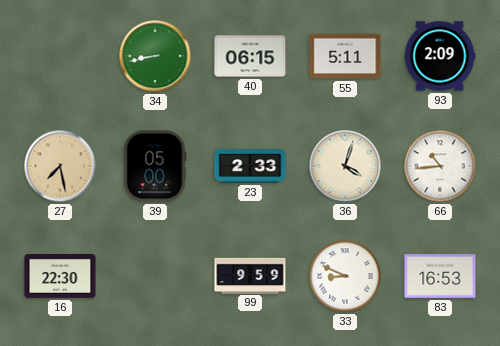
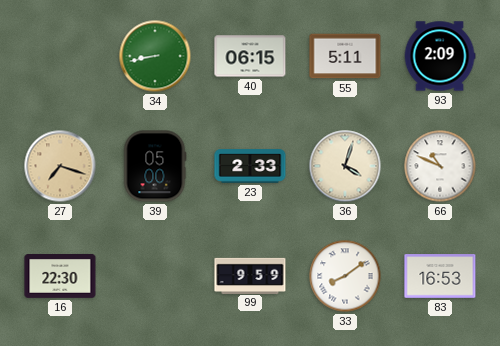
27: 7:28 -> 7:18 (60, 166)
66: 10:44 -> 10:49 (440, 166)
33: 8:49 -> 8:09 (345, 276)
